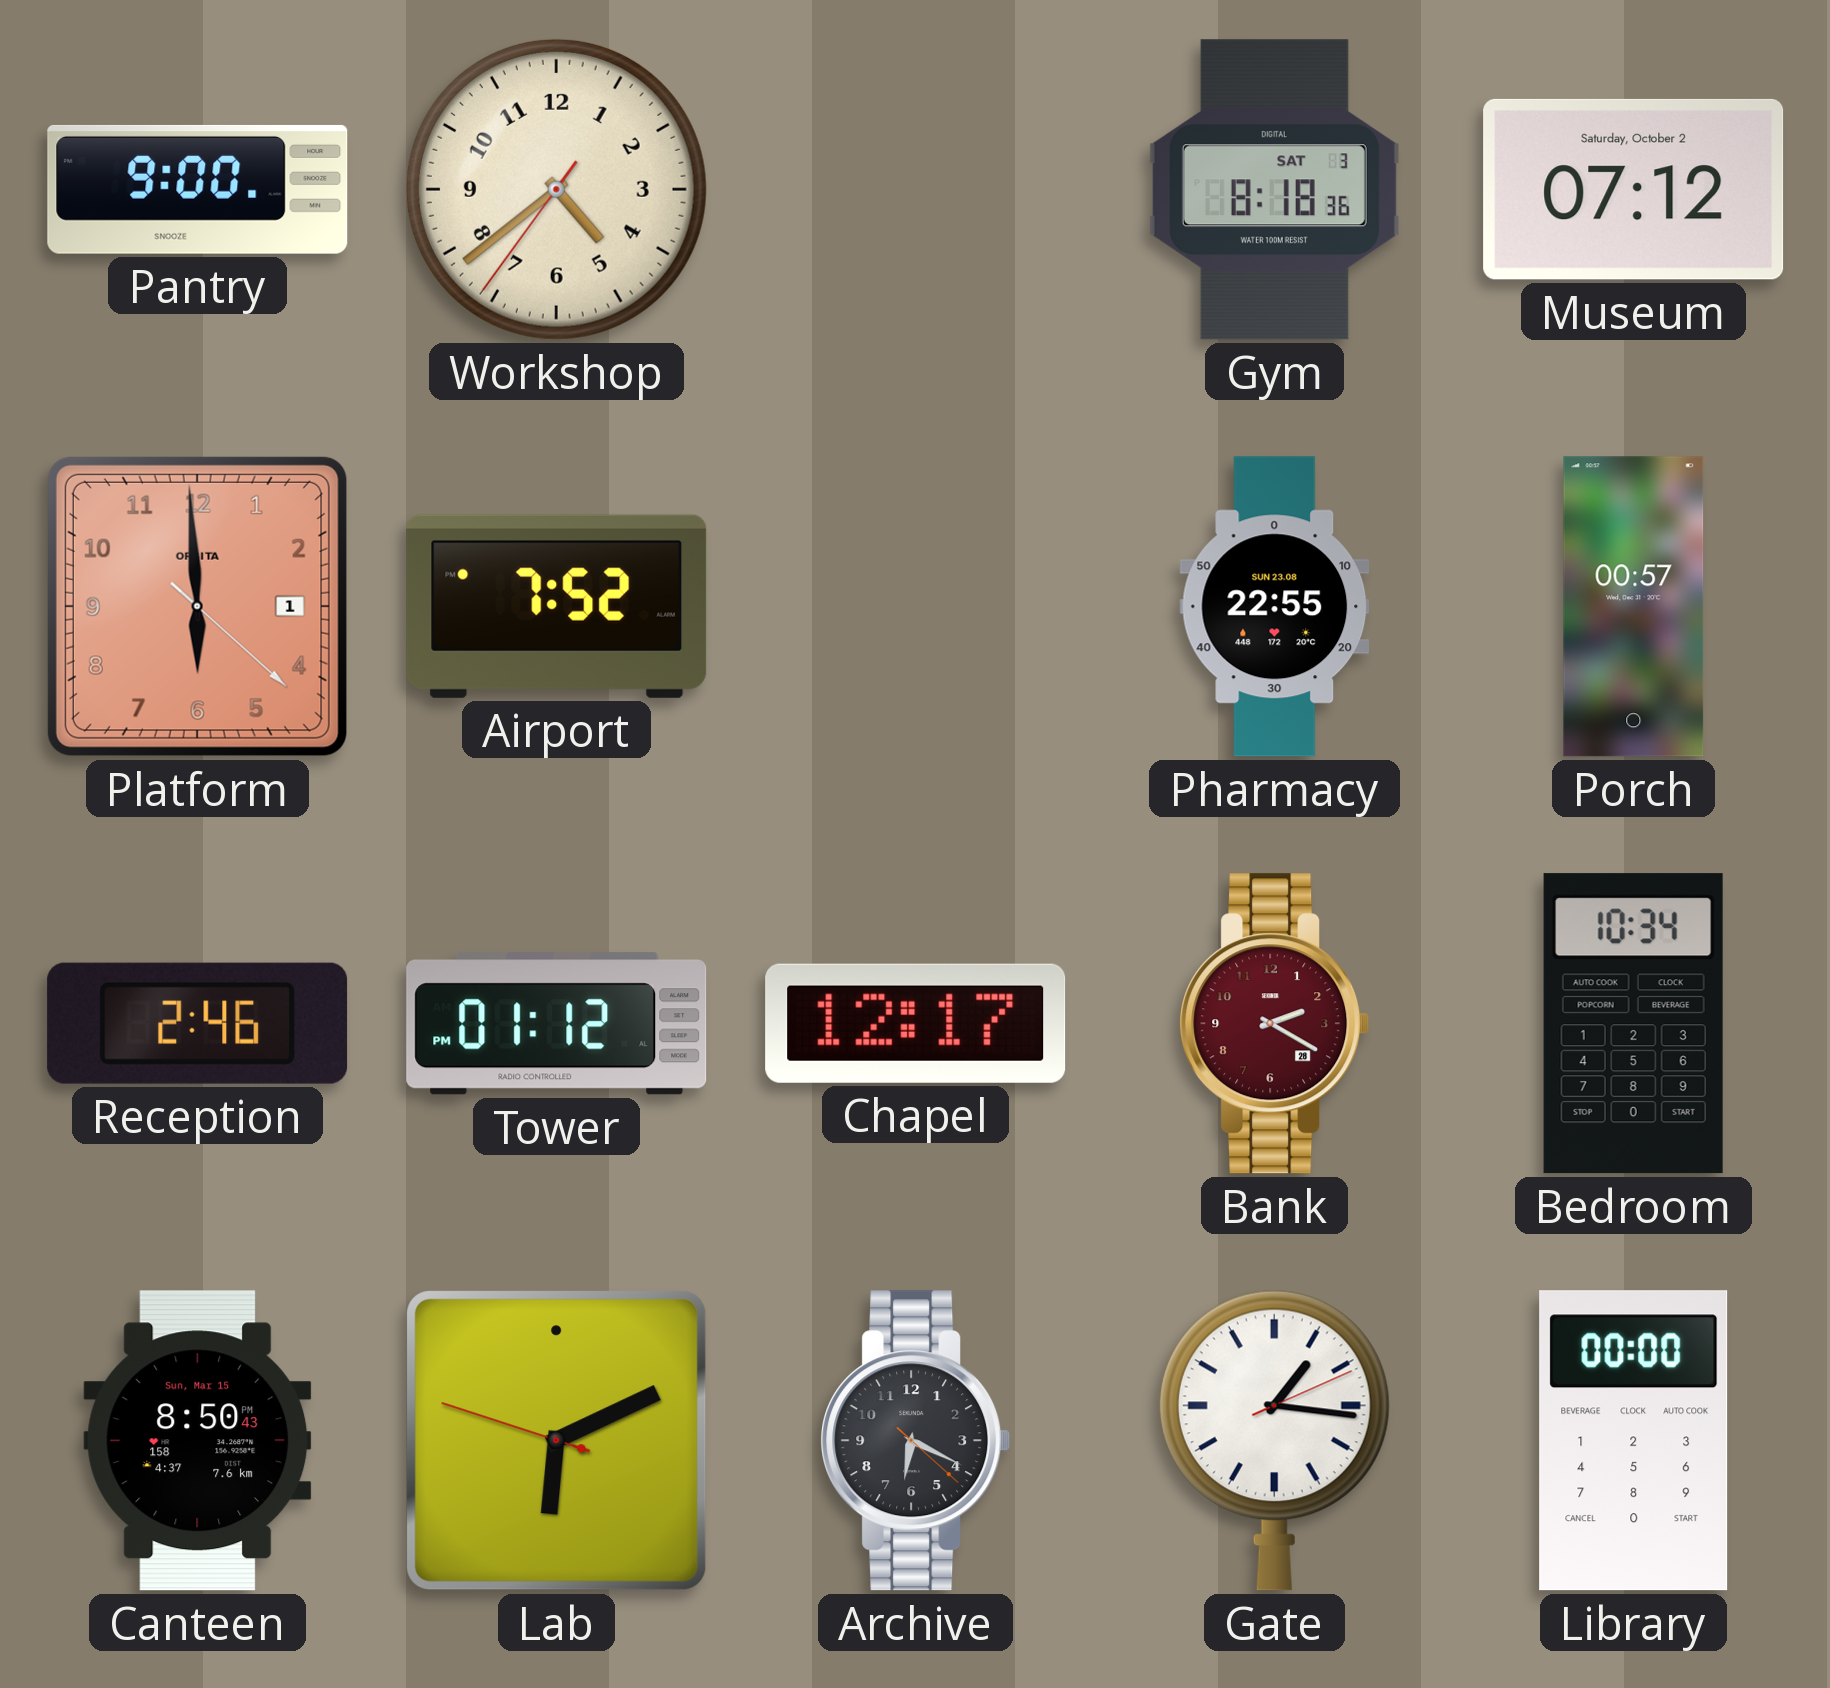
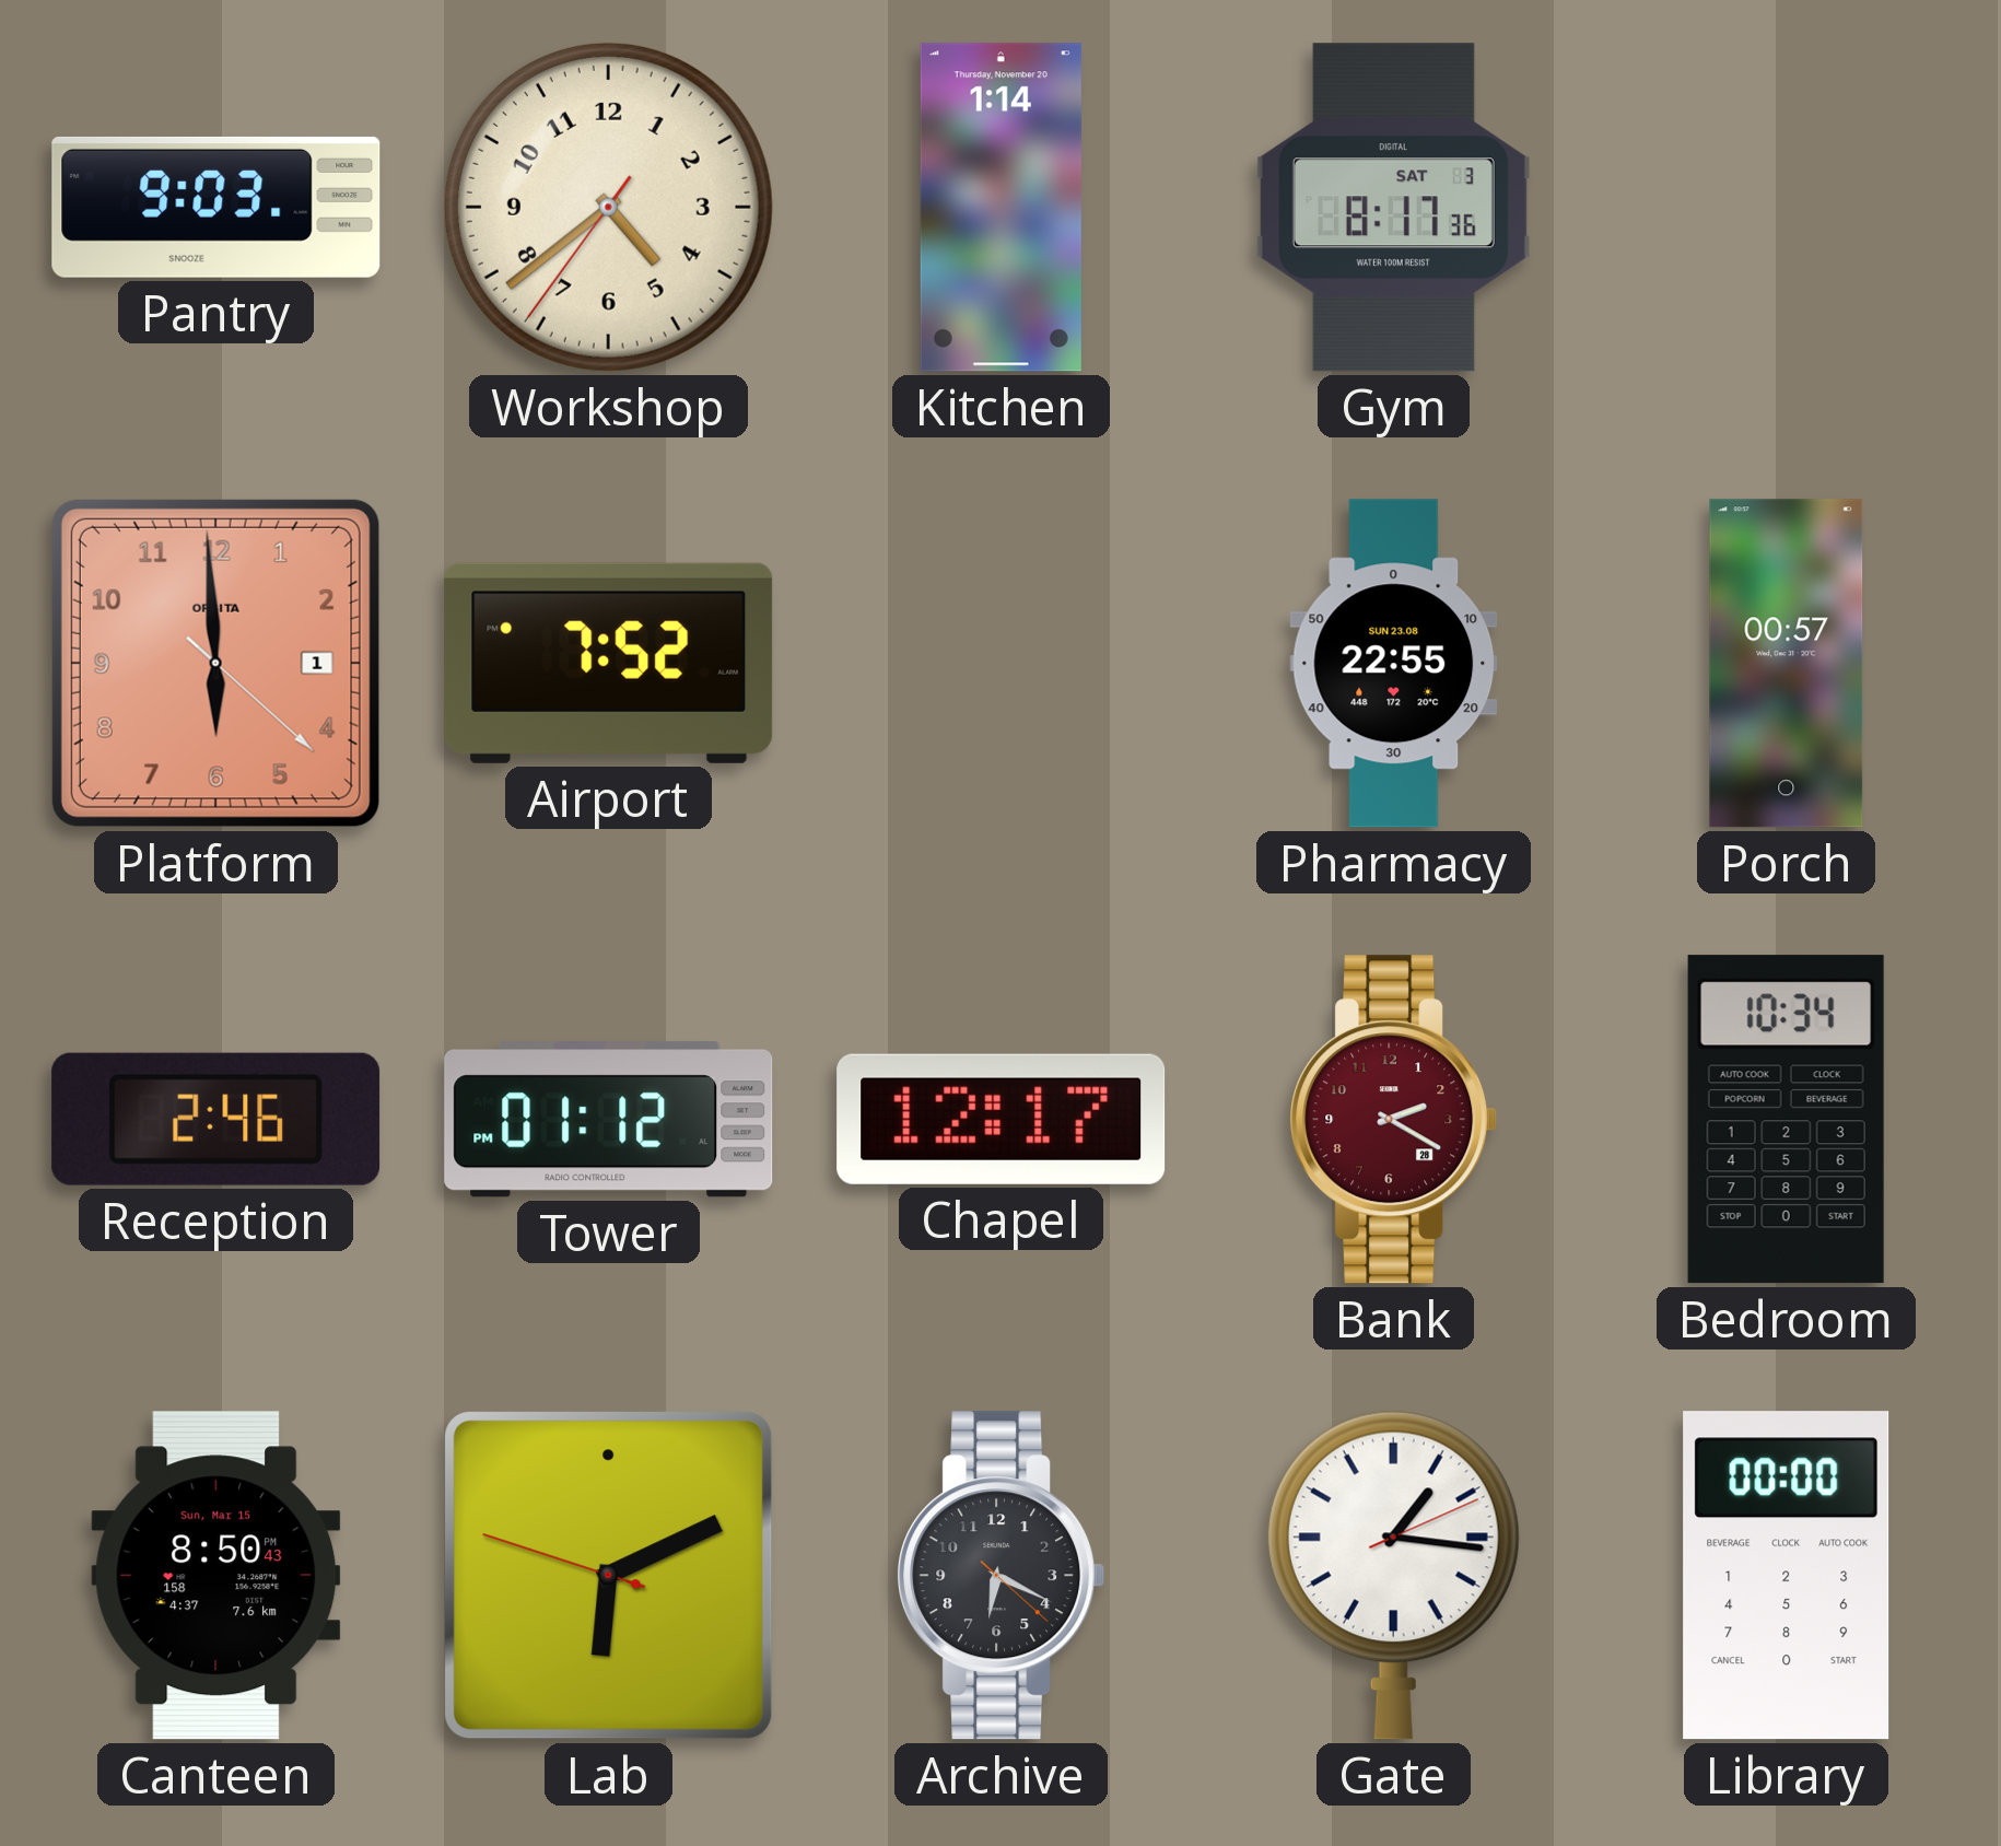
Pantry: 9:00 -> 9:03 (217, 207)
Kitchen: none -> 1:14 (1000, 208)
Gym: 8:18 -> 8:17 (1393, 208)
Museum: 07:12 -> none (1634, 189)
